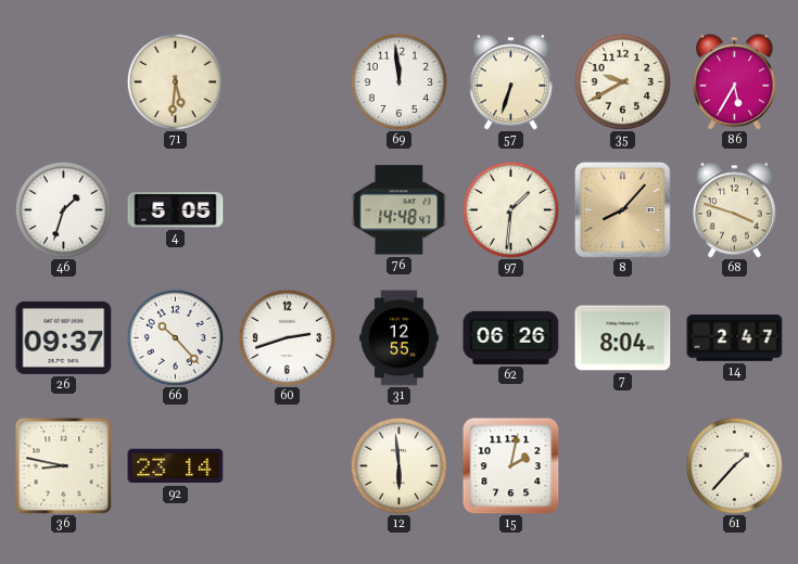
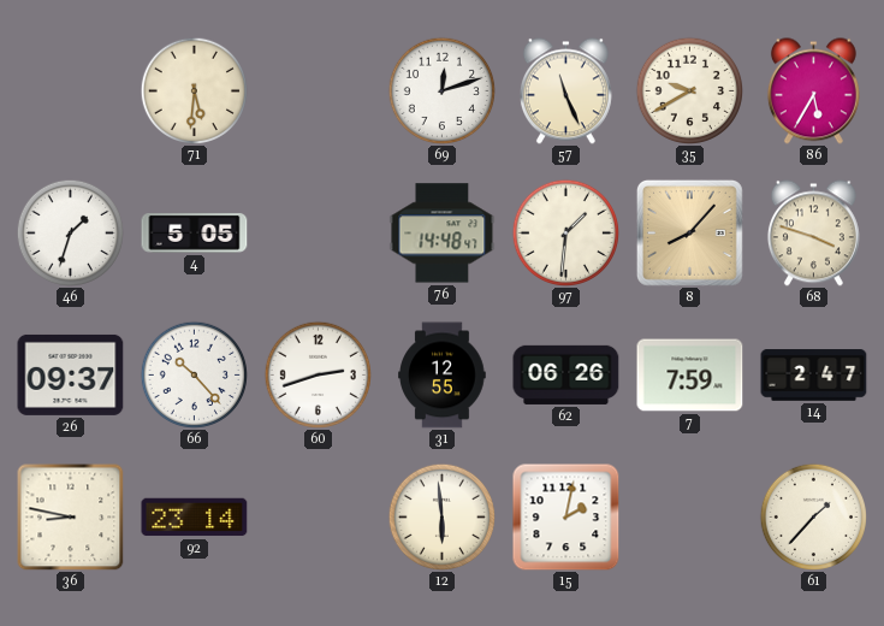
69: 11:59 -> 12:12 (441, 90)
57: 6:33 -> 11:26 (565, 91)
7: 8:04 -> 7:59 (690, 376)
